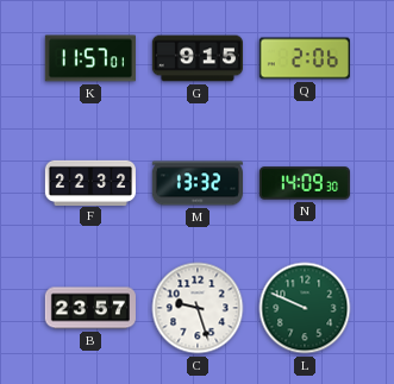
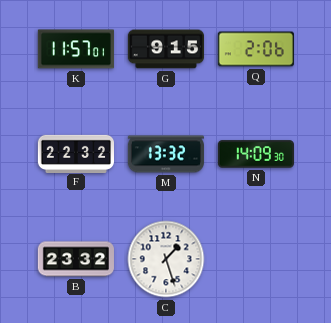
B: 23:57 -> 23:32 (76, 259)
C: 9:27 -> 1:27 (166, 259)
L: 9:49 -> none (305, 308)
